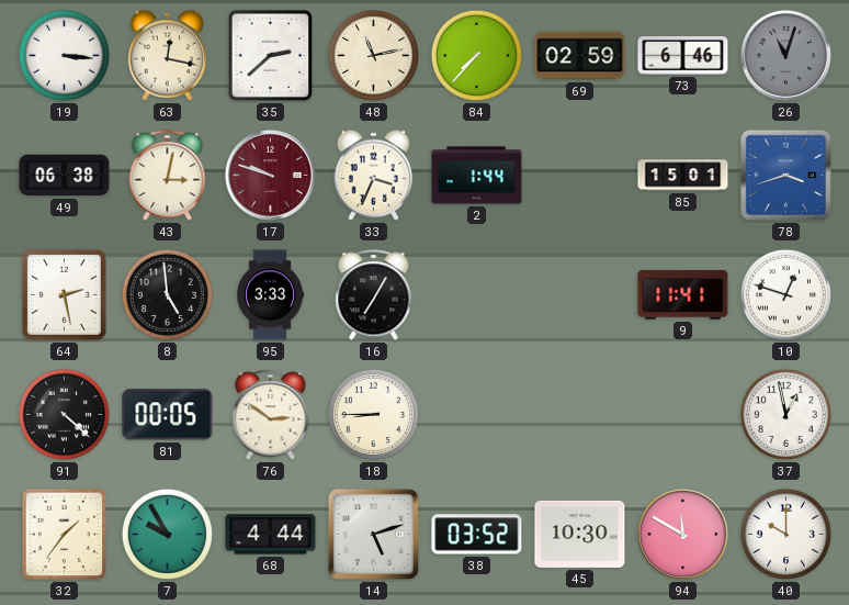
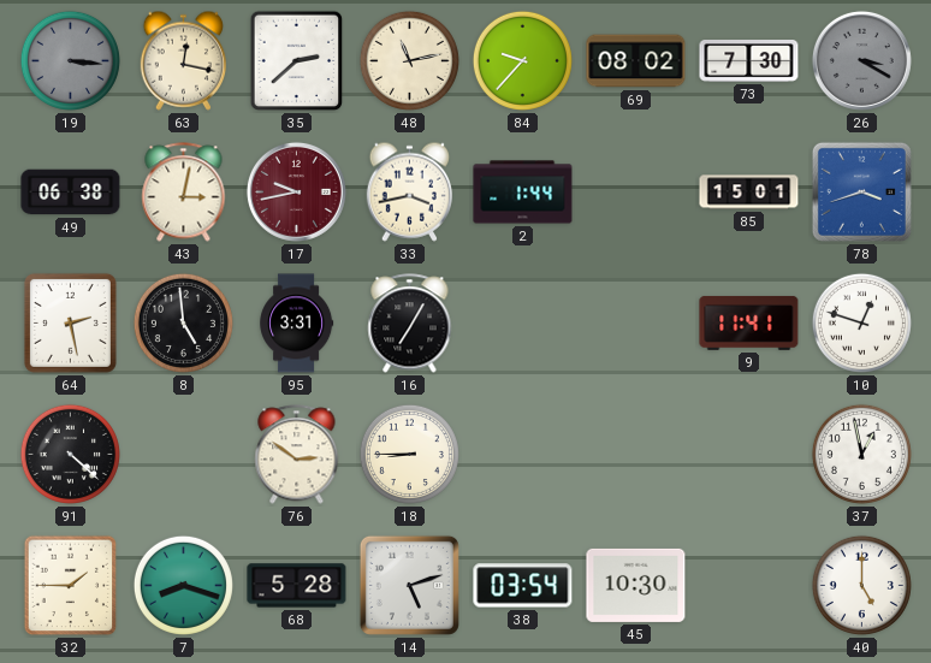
19 dial: white -> grey (70, 60)
84: 7:37 -> 9:37 (522, 60)
69: 02:59 -> 08:02 (636, 61)
73: 6:46 -> 7:30 (749, 61)
26: 11:03 -> 3:20 (861, 60)
17: 9:48 -> 9:43 (296, 191)
33: 3:34 -> 3:43 (409, 191)
95: 3:33 -> 3:31 (297, 324)
81: 00:05 -> none (168, 415)
32: 1:36 -> 1:45 (71, 586)
7: 9:55 -> 8:18 (183, 585)
68: 4:44 -> 5:28 (297, 586)
38: 03:52 -> 03:54 (523, 586)
94: 11:50 -> none (682, 534)
40: 10:00 -> 5:00 (861, 585)
